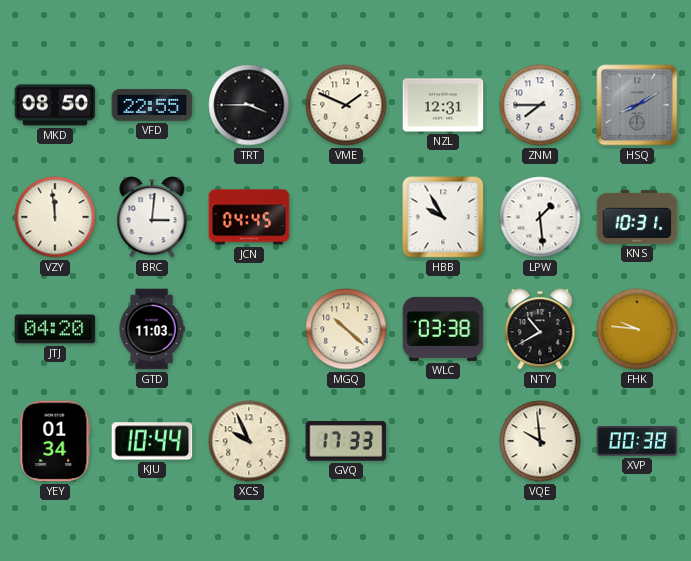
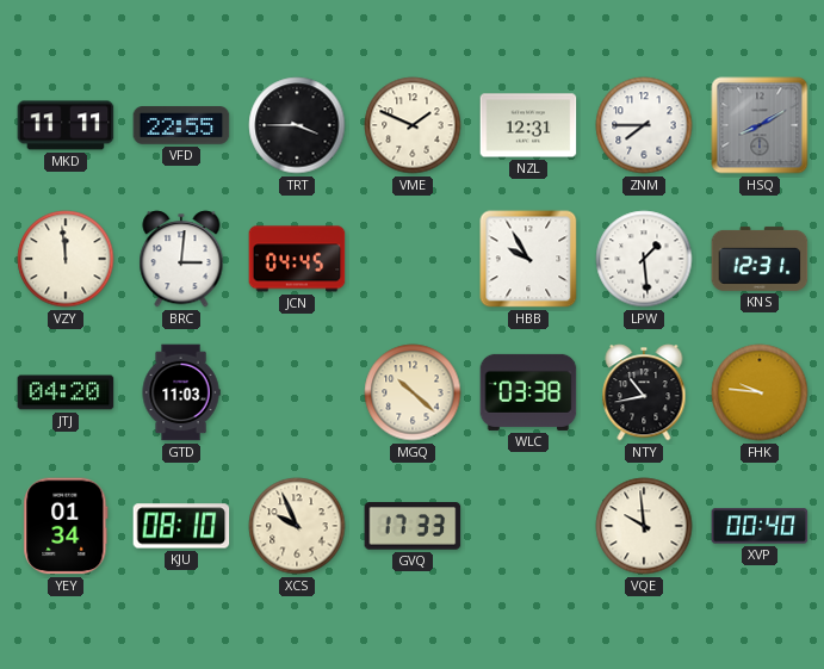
MKD: 08:50 -> 11:11 (66, 125)
KNS: 10:31 -> 12:31 (760, 259)
NTY: 10:40 -> 10:43 (644, 392)
KJU: 10:44 -> 08:10 (181, 526)
XVP: 00:38 -> 00:40 (760, 526)
